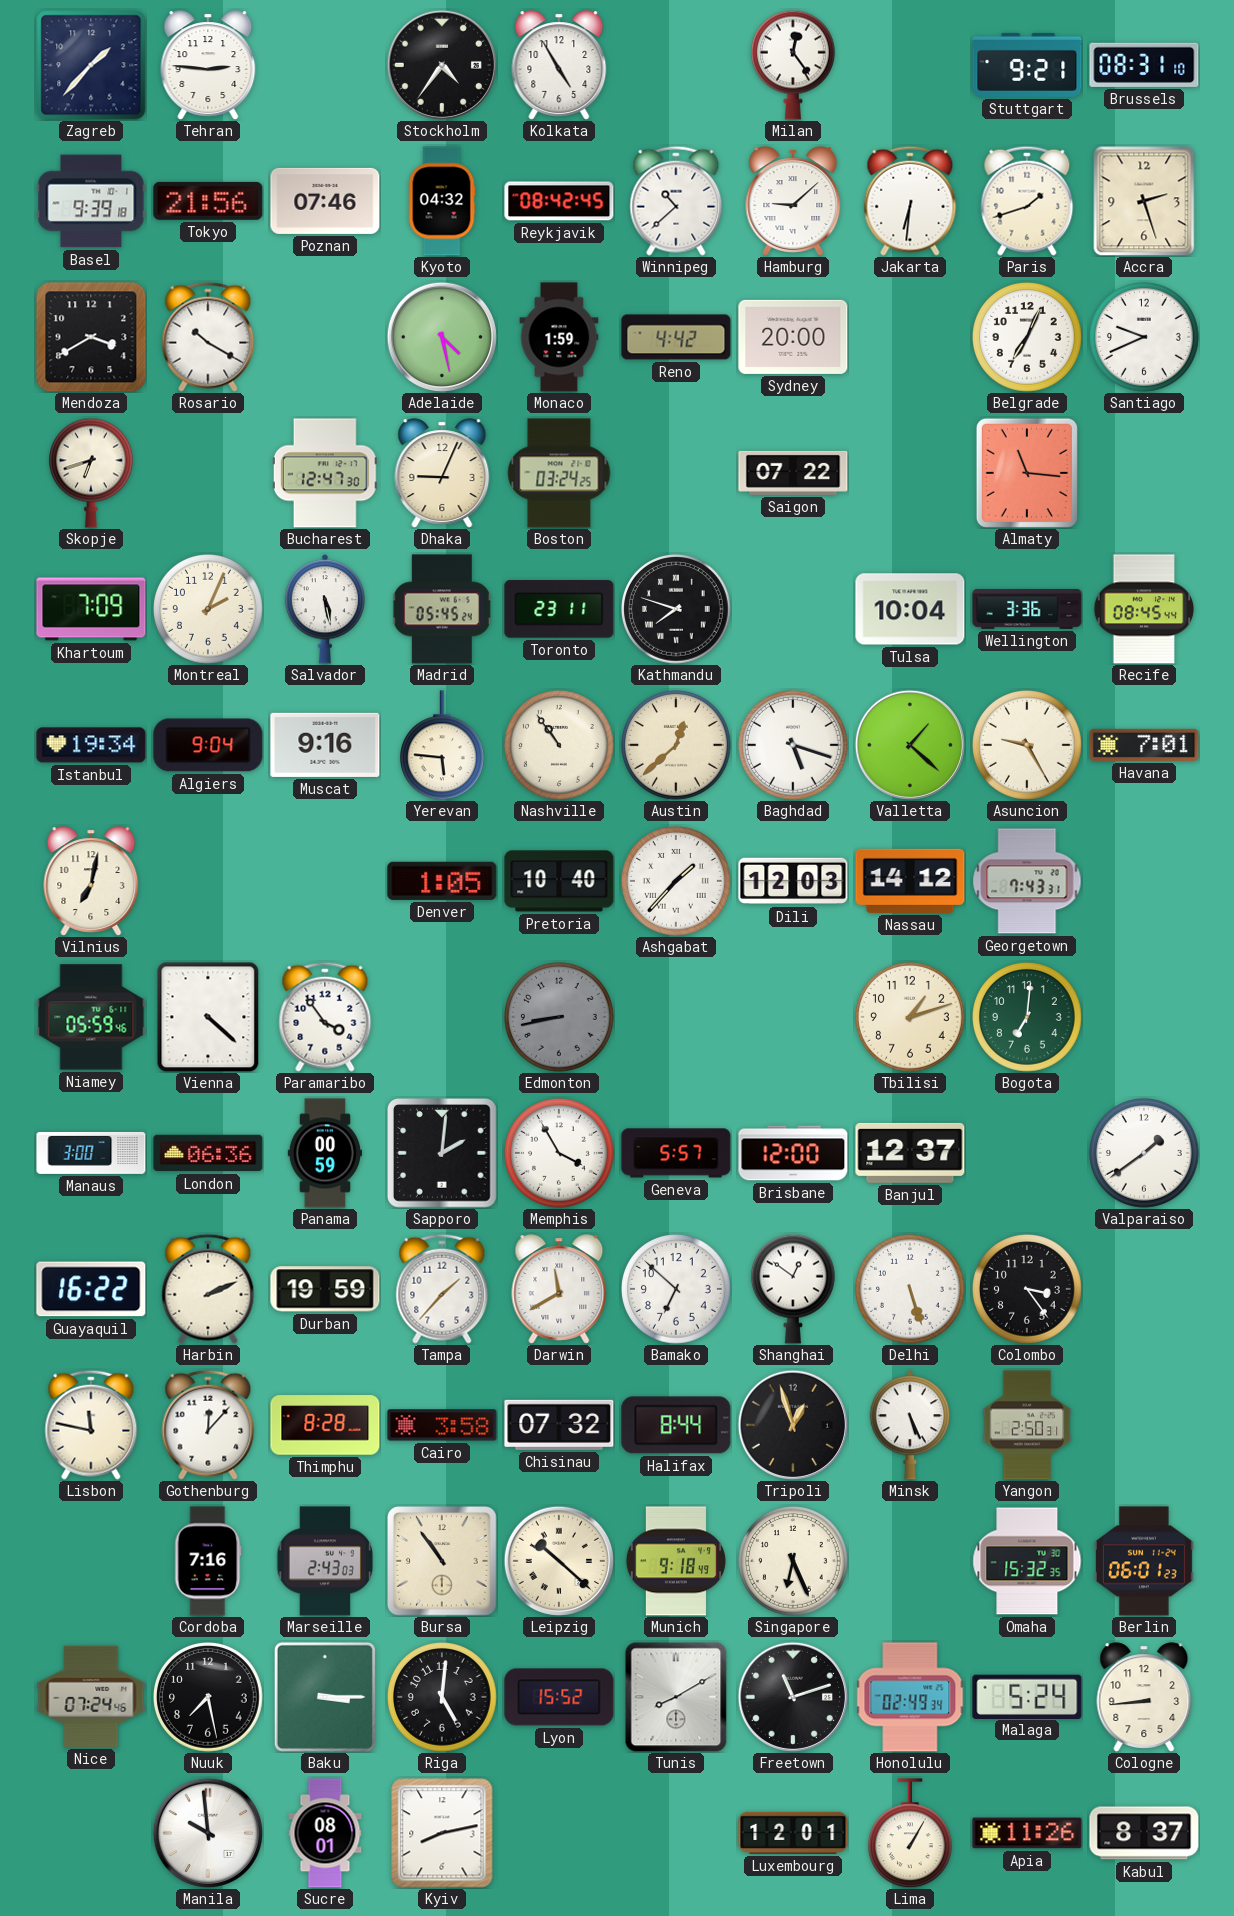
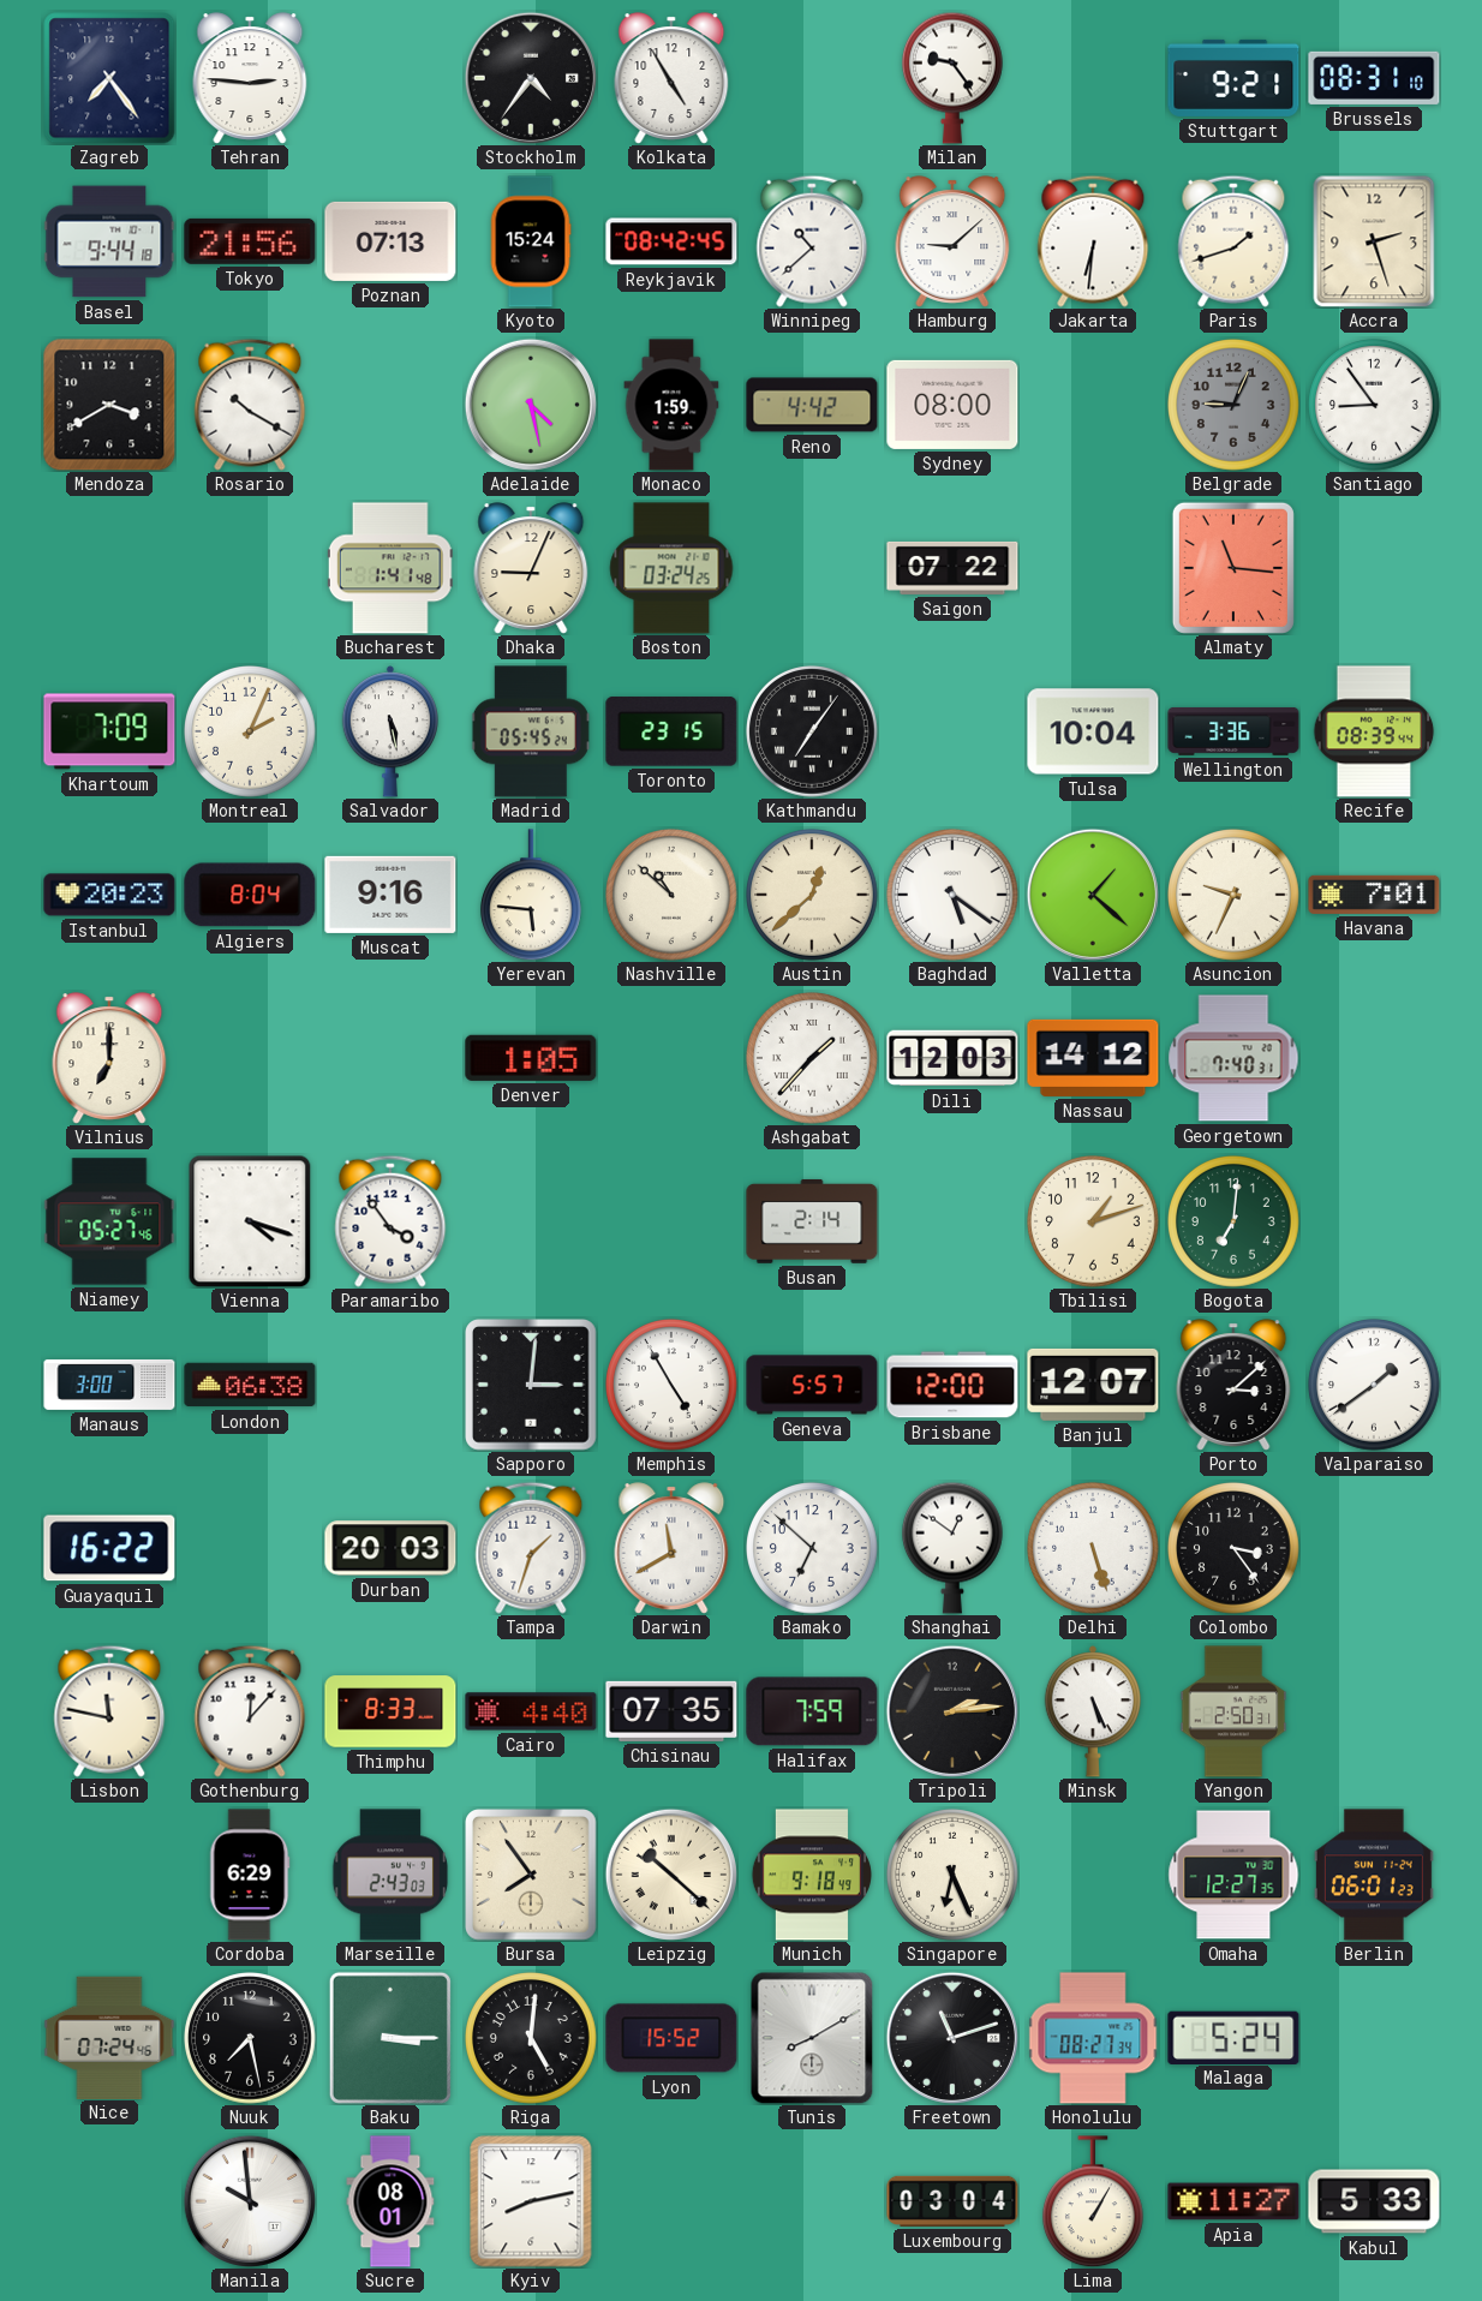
Zagreb: 1:37 -> 7:24 (109, 78)
Milan: 12:24 -> 9:24 (952, 78)
Basel: 9:39 -> 9:44 (109, 241)
Poznan: 07:46 -> 07:13 (390, 241)
Kyoto: 04:32 -> 15:24 (531, 241)
Sydney: 20:00 -> 08:00 (952, 405)
Belgrade: 7:04 -> 9:04 (1235, 406)
Belgrade dial: white -> grey (1235, 406)
Santiago: 9:41 -> 8:54 (1375, 406)
Skopje: 6:42 -> none (91, 473)
Bucharest: 12:47 -> 1:41 (390, 568)
Toronto: 23:11 -> 23:15 (671, 731)
Kathmandu: 7:48 -> 7:06 (813, 733)
Recife: 08:45 -> 08:39 (1374, 731)
Istanbul: 19:34 -> 20:23 (109, 895)
Algiers: 9:04 -> 8:04 (250, 895)
Nashville: 10:54 -> 10:52 (673, 896)
Baghdad: 5:18 -> 5:21 (954, 896)
Asuncion: 9:25 -> 9:34 (1235, 896)
Vilnius: 7:02 -> 7:00 (109, 1058)
Pretoria: 10:40 -> none (559, 881)
Georgetown: 7:43 -> 7:40 (1233, 1058)
Niamey: 05:59 -> 05:27 (109, 1221)
Vienna: 4:22 -> 4:18 (250, 1221)
Edmonton: 8:43 -> none (560, 1018)
Busan: none -> 2:14 (812, 1221)
London: 06:36 -> 06:38 (250, 1385)
Panama: 00:59 -> none (324, 1153)
Sapporo: 2:01 -> 3:01 (532, 1386)
Memphis: 3:55 -> 4:55 (673, 1386)
Banjul: 12:37 -> 12:07 (1093, 1385)
Porto: none -> 3:08 (1233, 1385)
Harbin: 2:11 -> none (208, 1289)
Durban: 19:59 -> 20:03 (390, 1548)
Tampa: 1:37 -> 1:33 (531, 1548)
Thimphu: 8:28 -> 8:33 (390, 1711)
Cairo: 3:58 -> 4:40 (531, 1711)
Chisinau: 07:32 -> 07:35 (671, 1711)
Halifax: 8:44 -> 7:59 (812, 1711)
Tripoli: 12:57 -> 2:14 (952, 1711)
Cordoba: 7:16 -> 6:29 (250, 1875)
Bursa: 10:54 -> 7:54 (532, 1876)
Omaha: 15:32 -> 12:27 (1233, 1875)
Honolulu: 02:49 -> 08:27 (1093, 2038)
Cologne: 8:44 -> none (1144, 1697)
Luxembourg: 12:01 -> 03:04 (952, 2201)
Apia: 11:26 -> 11:27 (1233, 2201)
Kabul: 8:37 -> 5:33 (1374, 2201)
